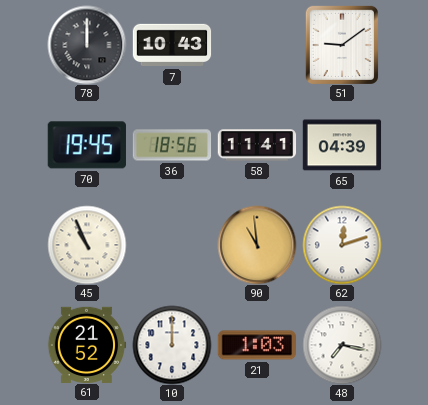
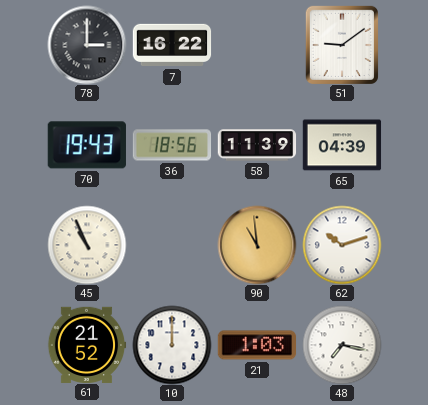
78: 12:00 -> 3:00 (87, 45)
7: 10:43 -> 16:22 (172, 45)
70: 19:45 -> 19:43 (87, 145)
58: 11:41 -> 11:39 (257, 145)
62: 12:12 -> 10:12 (342, 245)
